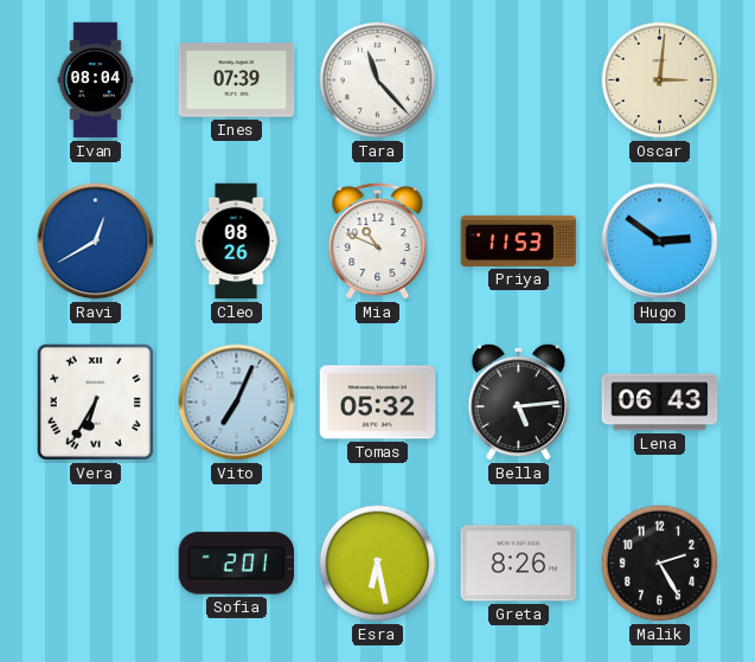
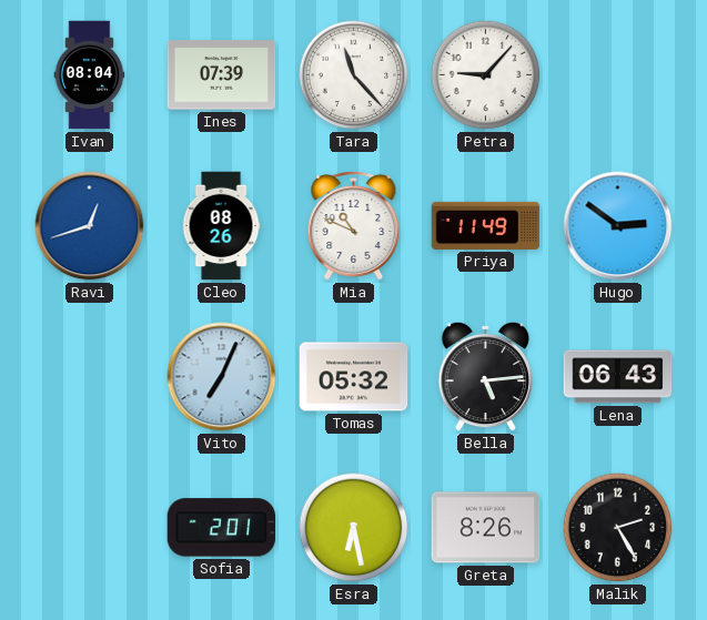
Petra: none -> 9:07 (486, 75)
Oscar: 3:01 -> none (660, 81)
Ravi: 12:40 -> 12:42 (90, 226)
Priya: 11:53 -> 11:49 (486, 225)
Vera: 6:35 -> none (95, 401)
